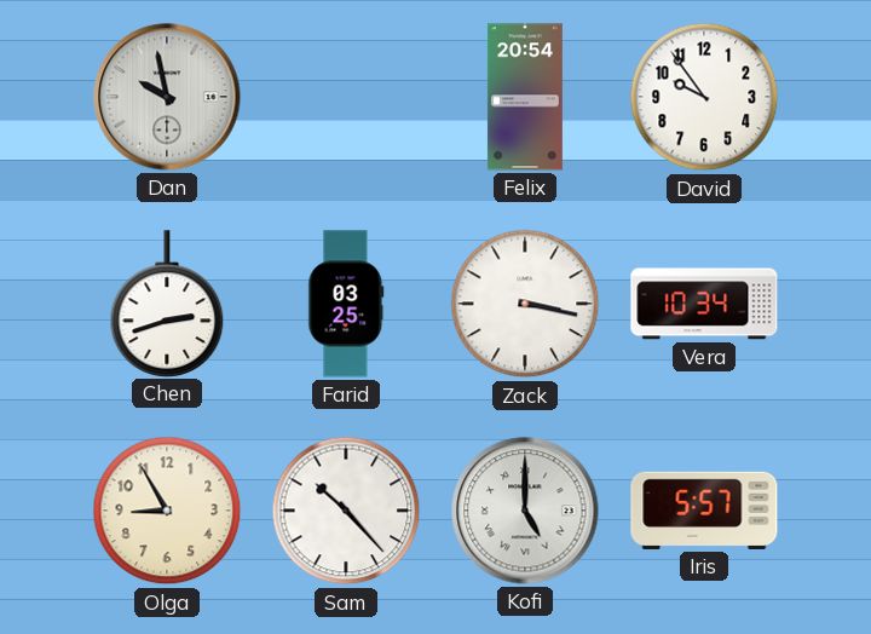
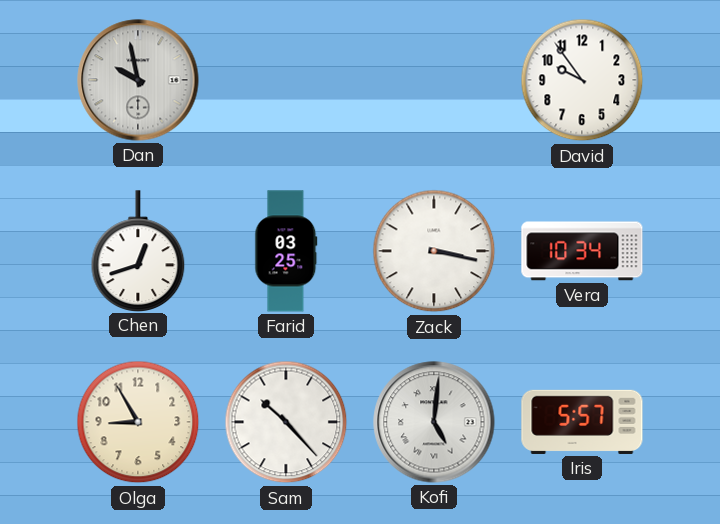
Felix: 20:54 -> none (525, 97)
Chen: 2:42 -> 12:42 (138, 251)
Kofi: 5:00 -> 5:01 (434, 422)
